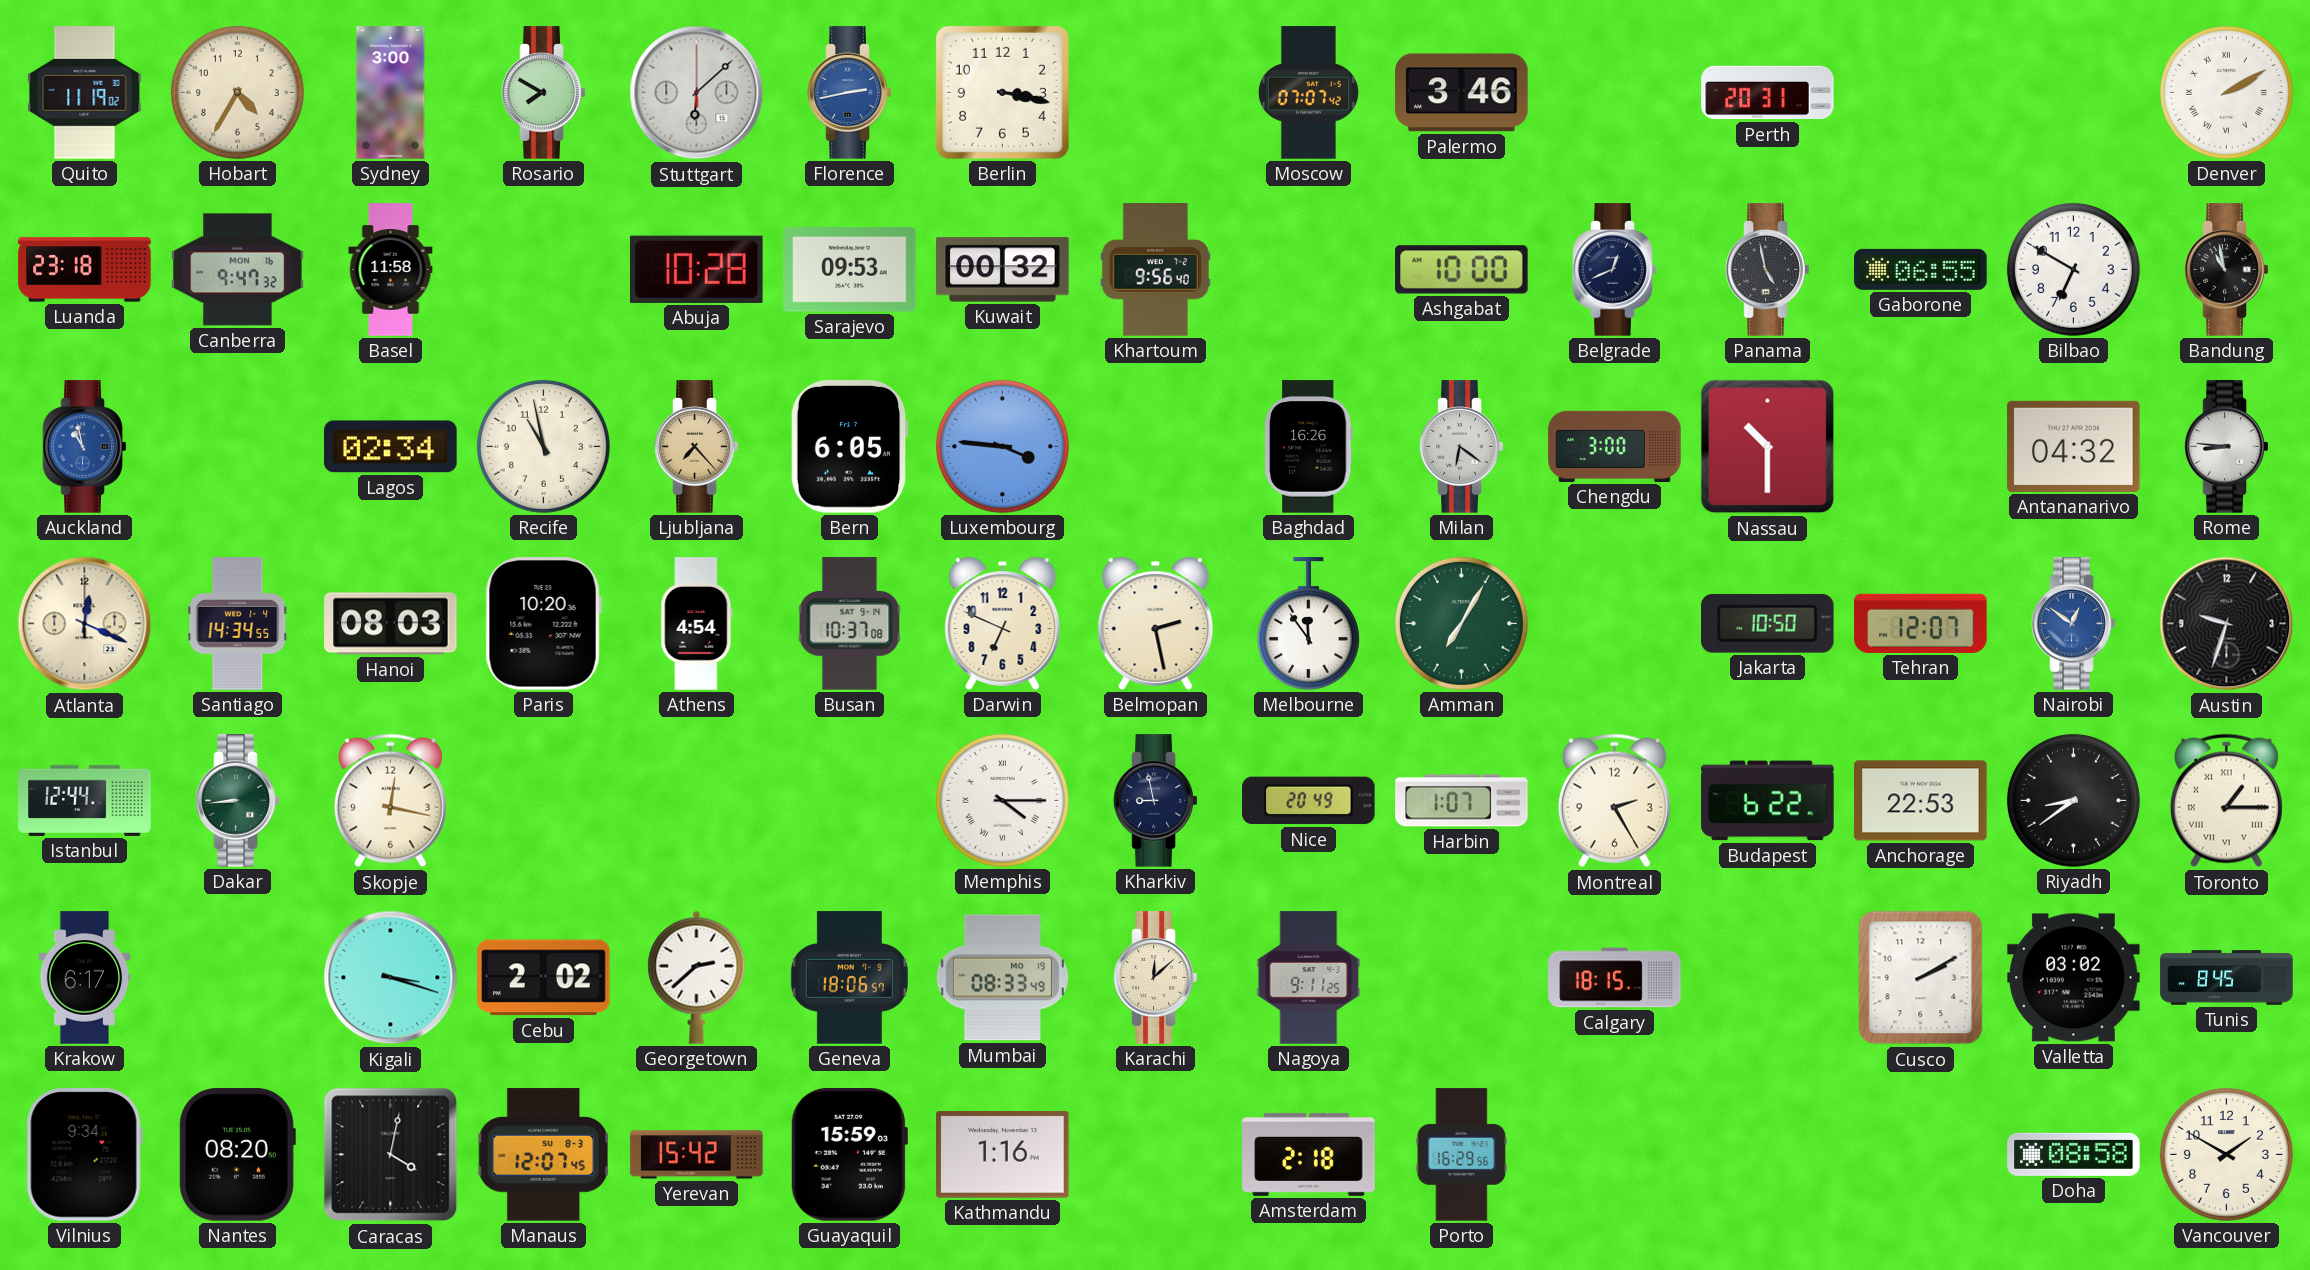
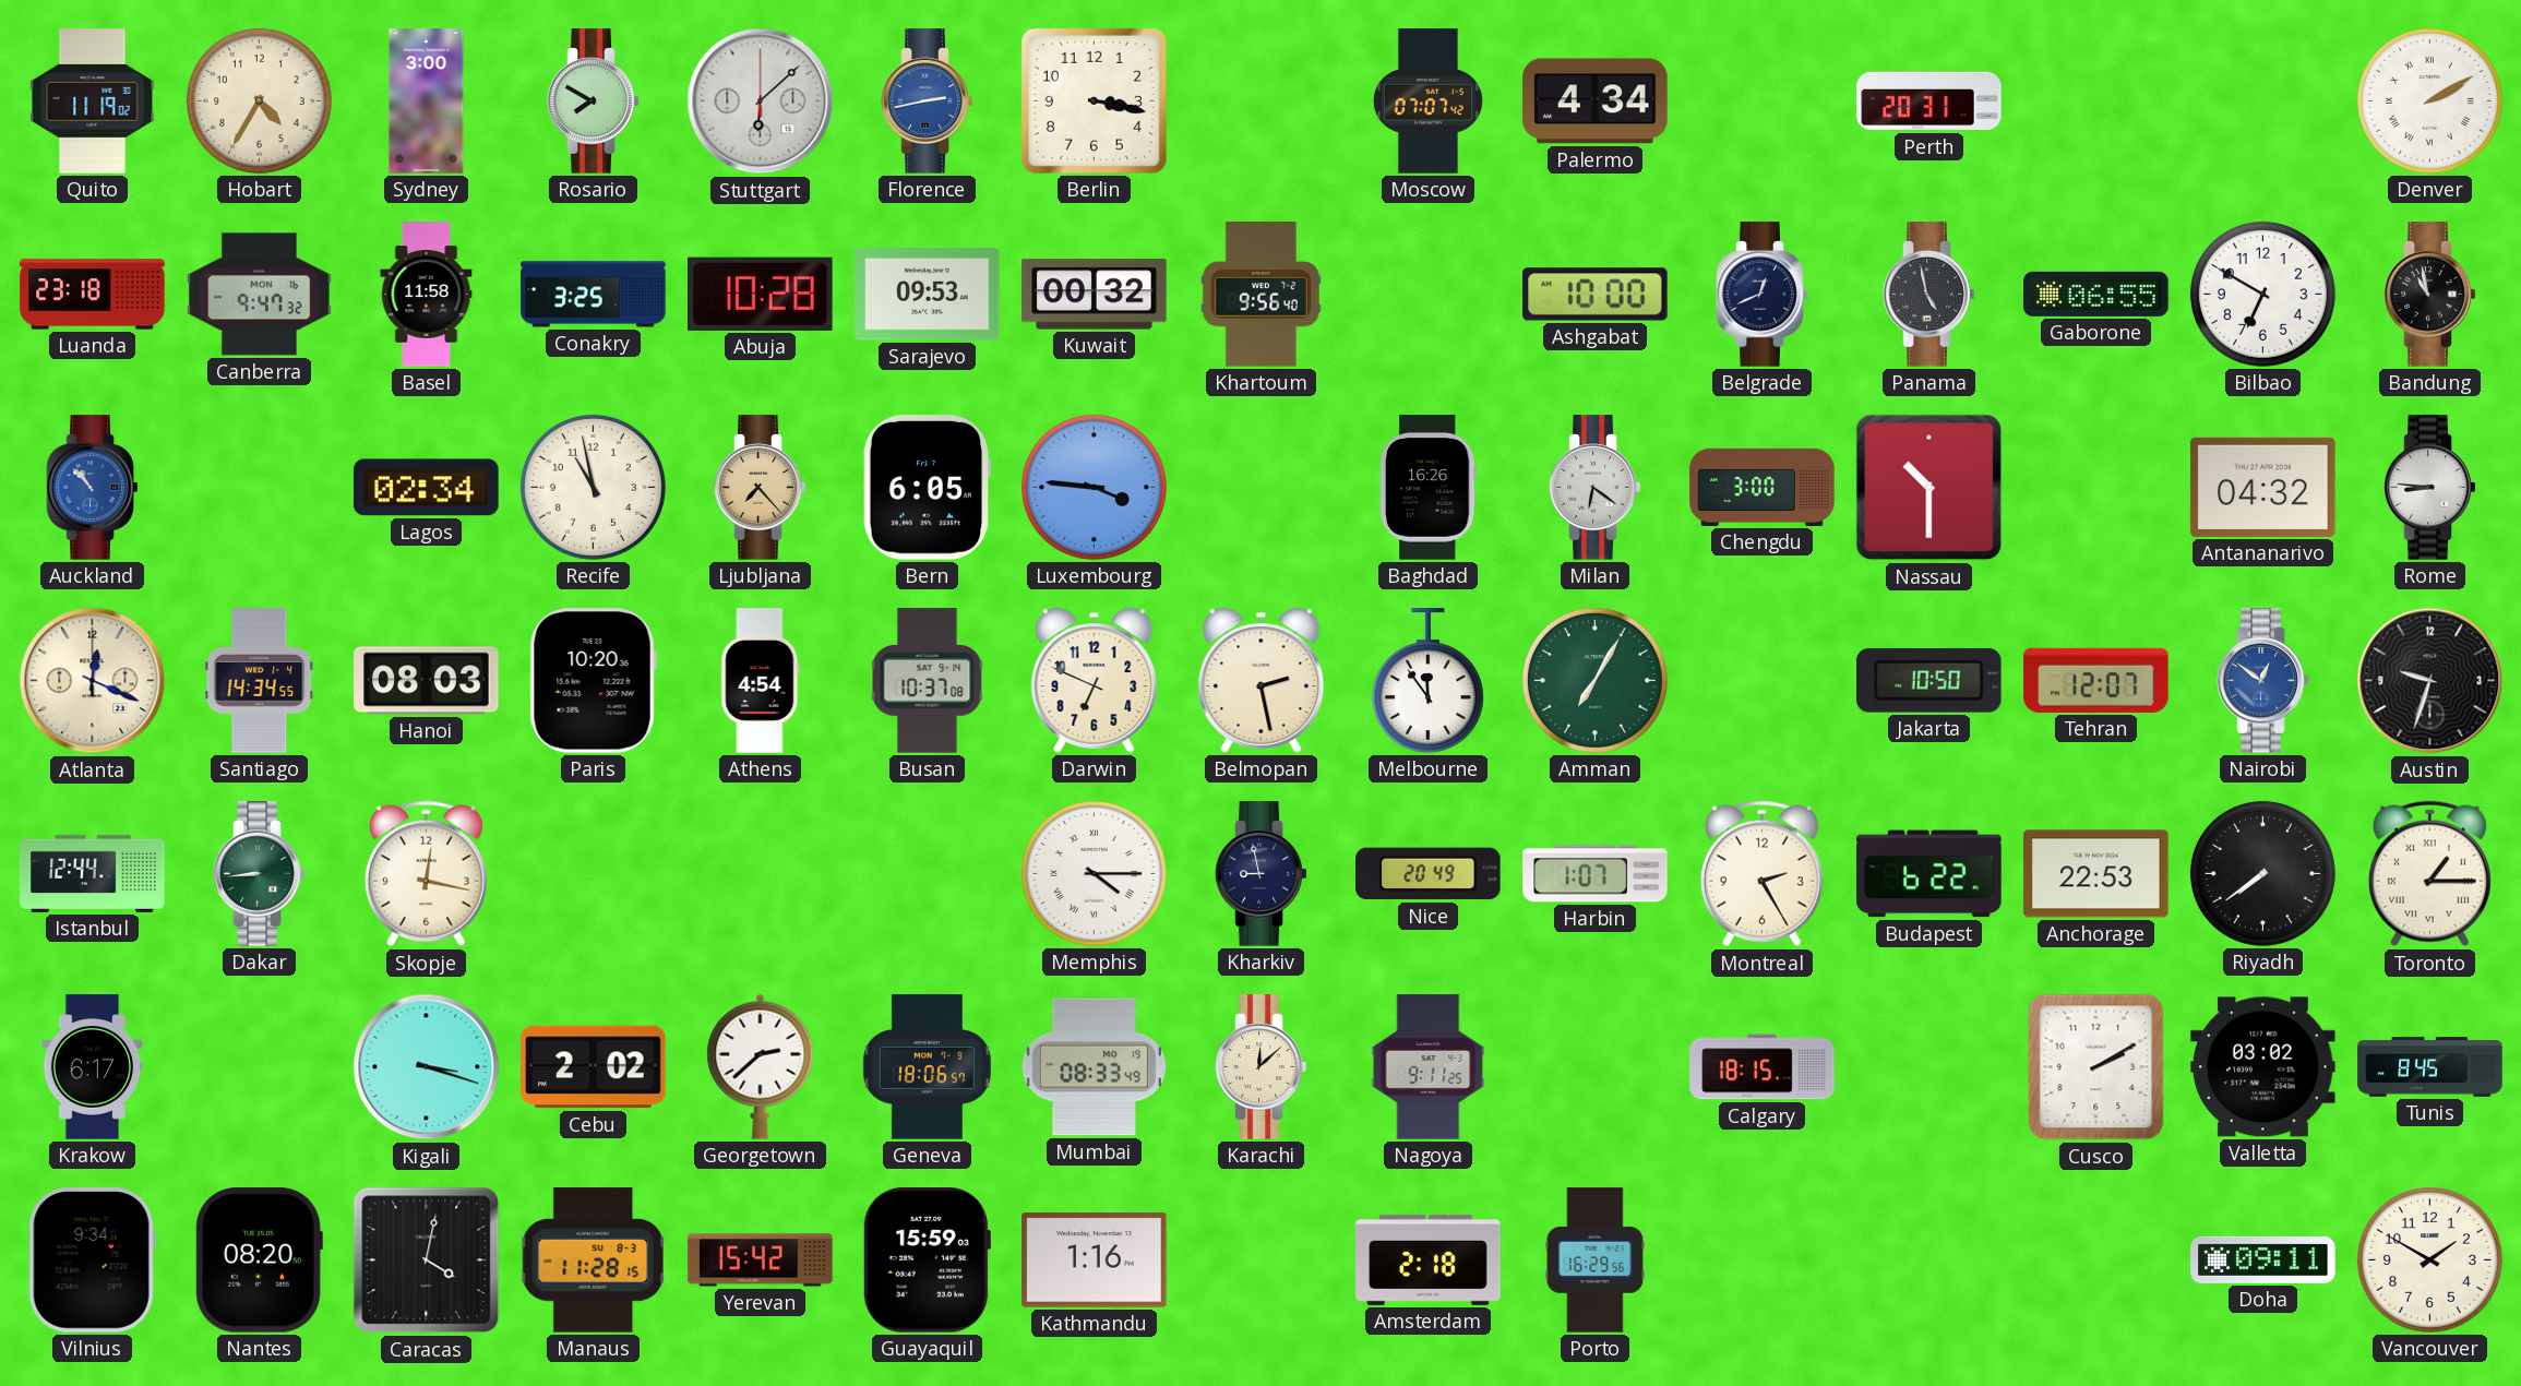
Palermo: 3:46 -> 4:34 (1596, 101)
Conakry: none -> 3:25 (594, 295)
Auckland: 10:58 -> 10:53 (93, 488)
Riyadh: 8:39 -> 7:39 (2262, 873)
Manaus: 12:07 -> 11:28 (594, 1260)
Doha: 08:58 -> 09:11 (2263, 1259)
